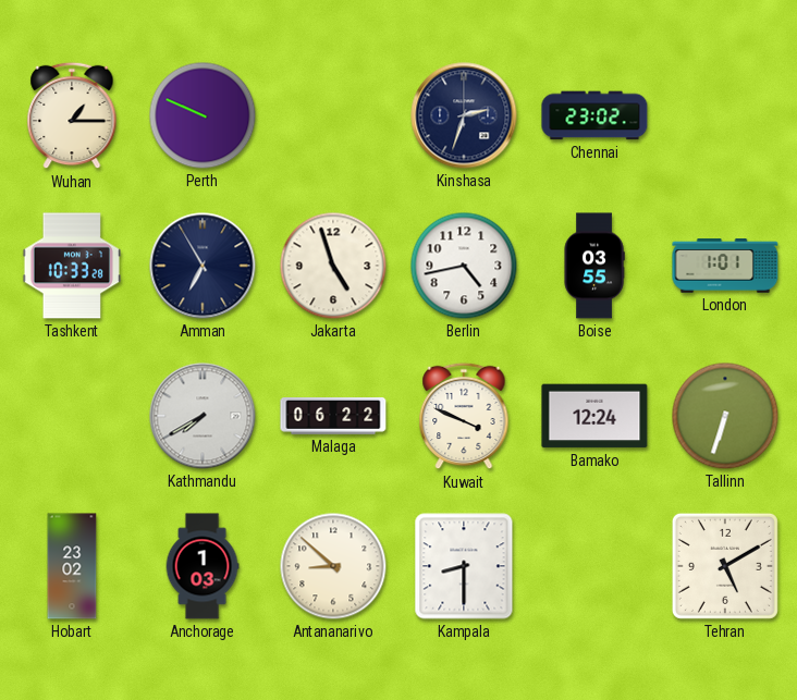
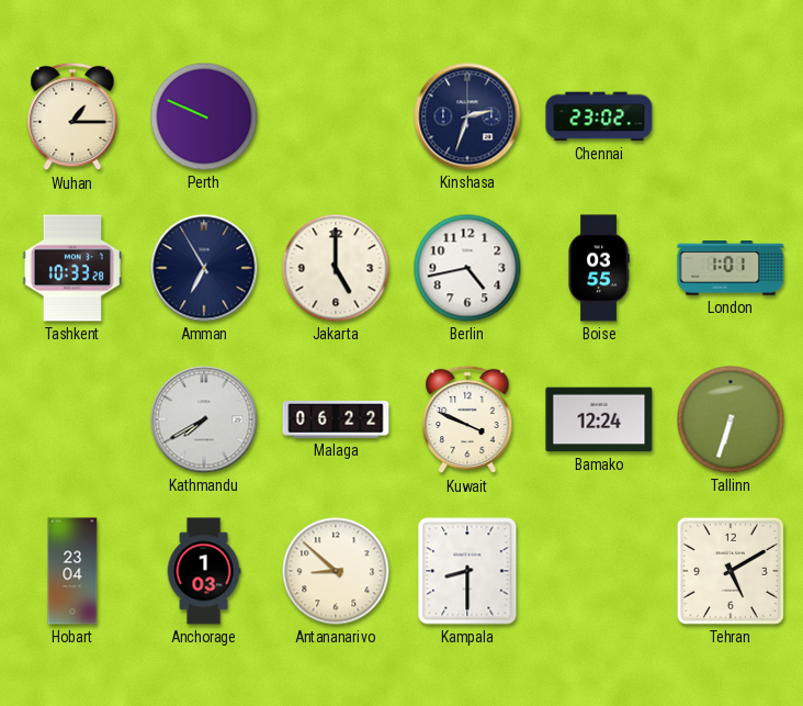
Jakarta: 4:57 -> 5:00 (336, 268)
Hobart: 23:02 -> 23:04 (72, 571)
